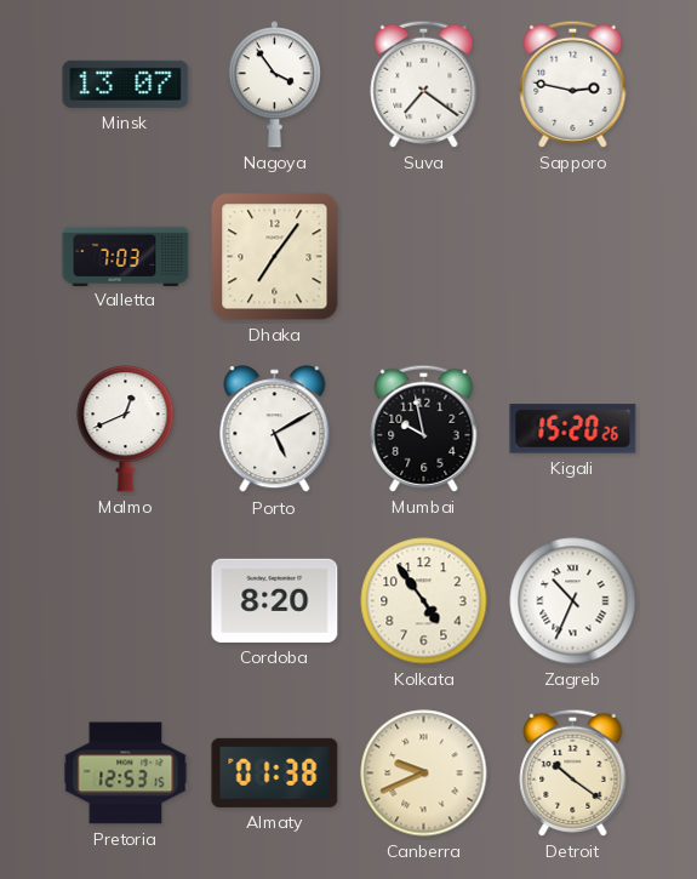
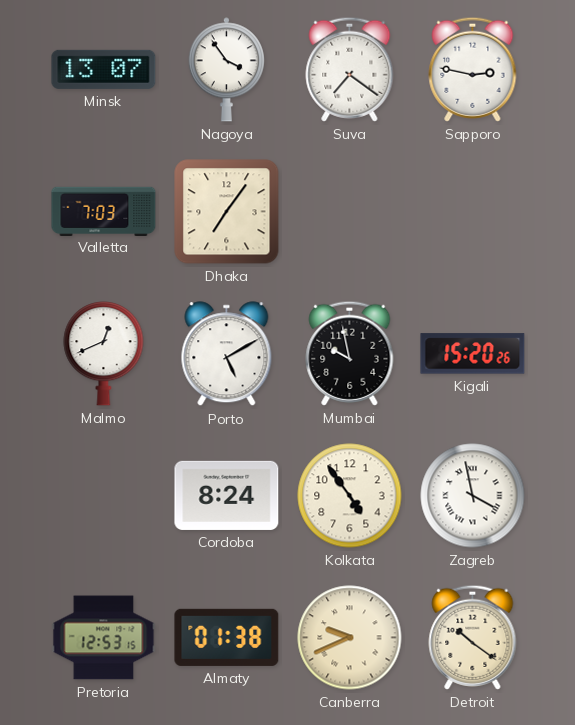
Cordoba: 8:20 -> 8:24 (227, 495)
Zagreb: 10:34 -> 3:58 (473, 496)
